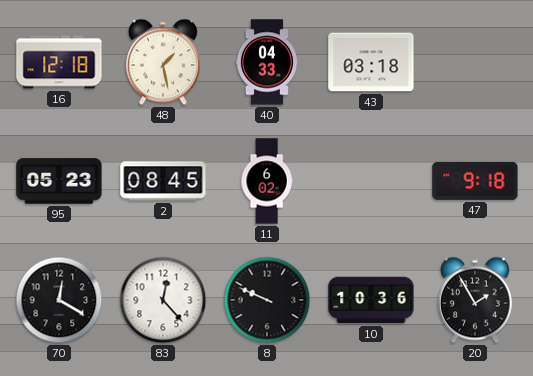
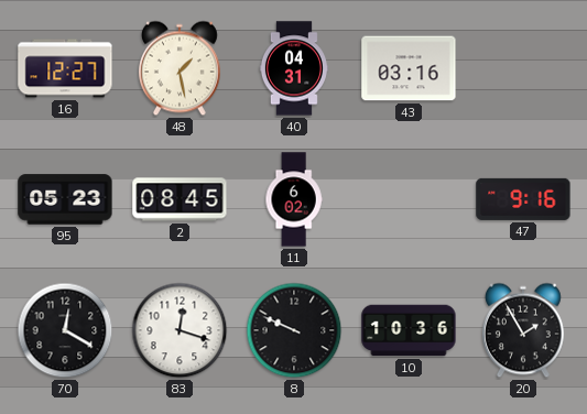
16: 12:18 -> 12:27 (65, 68)
40: 04:33 -> 04:31 (294, 68)
43: 03:18 -> 03:16 (409, 68)
47: 9:18 -> 9:16 (523, 199)
83: 12:23 -> 12:18 (180, 330)
